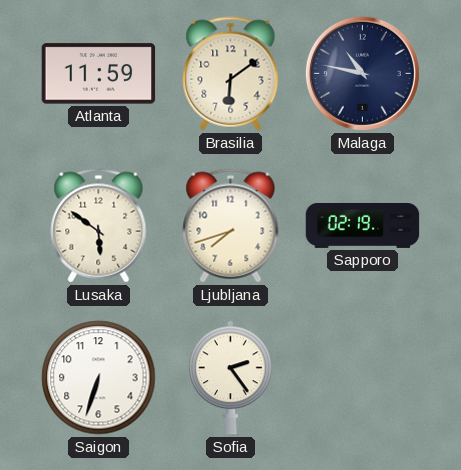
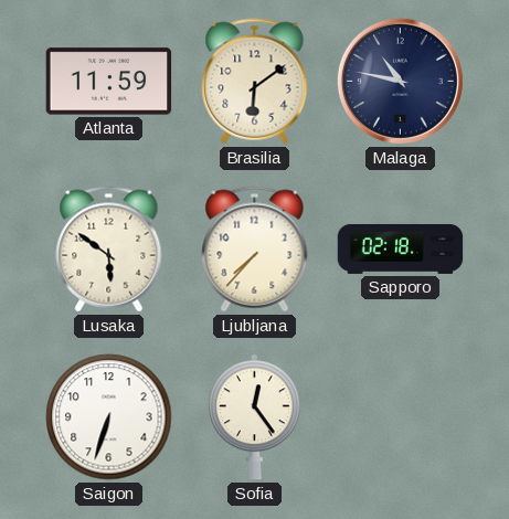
Ljubljana: 7:42 -> 7:37 (255, 250)
Sapporo: 02:19 -> 02:18 (401, 248)
Sofia: 2:24 -> 12:24 (255, 417)
